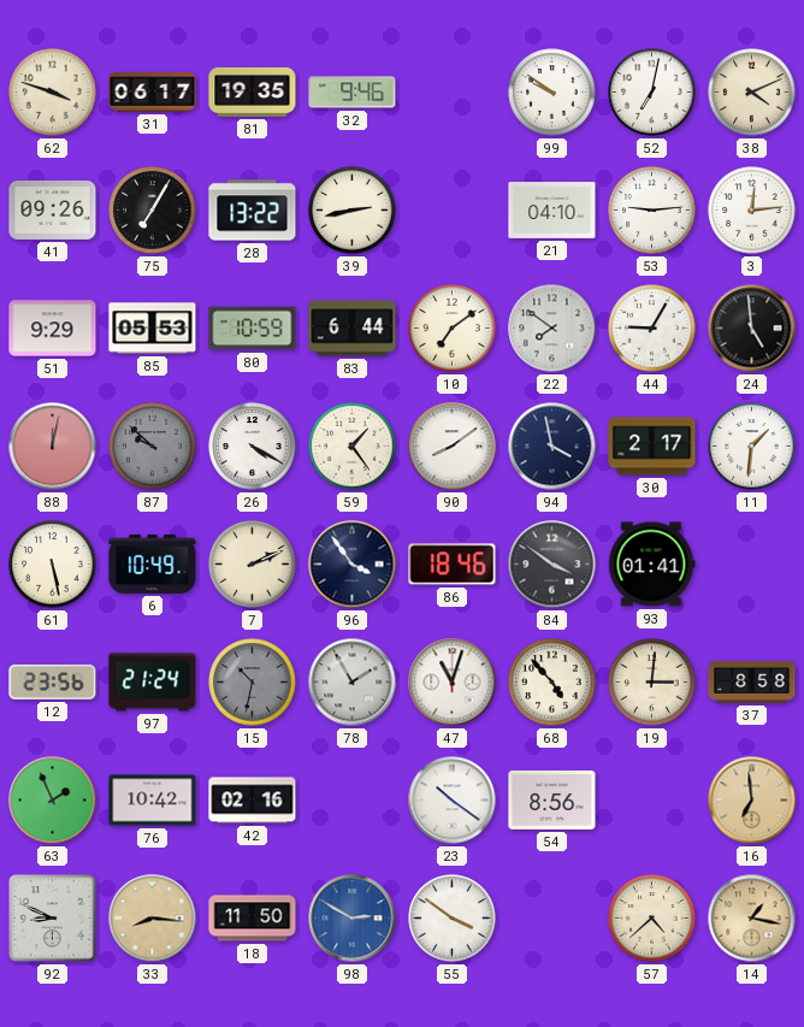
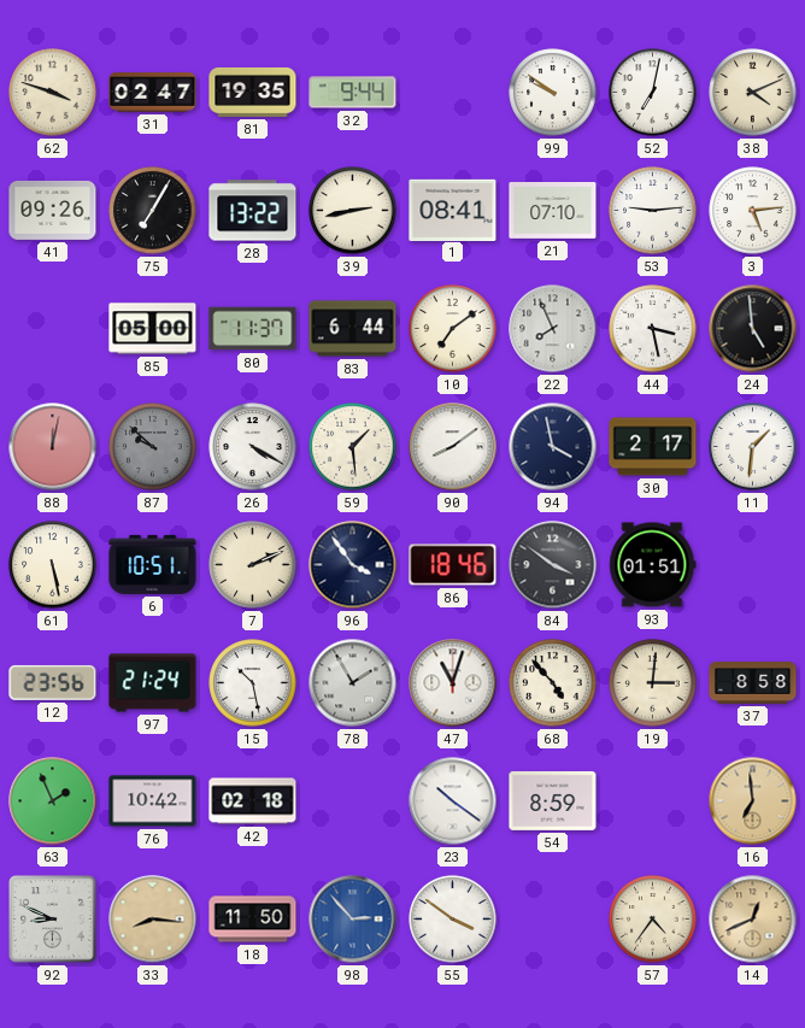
31: 06:17 -> 02:47 (153, 93)
32: 9:46 -> 9:44 (353, 93)
1: none -> 08:41 (453, 210)
21: 04:10 -> 07:10 (553, 211)
3: 12:14 -> 5:14 (753, 211)
51: 9:29 -> none (53, 329)
85: 05:53 -> 05:00 (153, 329)
80: 10:59 -> 11:37 (253, 329)
22: 7:51 -> 7:56 (553, 329)
44: 9:05 -> 3:28 (653, 329)
59: 1:24 -> 1:29 (353, 447)
6: 10:49 -> 10:51 (153, 564)
93: 01:41 -> 01:51 (653, 565)
15: 10:32 -> 10:28 (253, 683)
15 dial: grey -> white (253, 683)
42: 02:16 -> 02:18 (253, 801)
54: 8:56 -> 8:59 (553, 800)
98: 2:50 -> 2:53 (353, 920)
57: 4:38 -> 4:36 (653, 920)
14: 1:17 -> 12:41 (753, 920)
